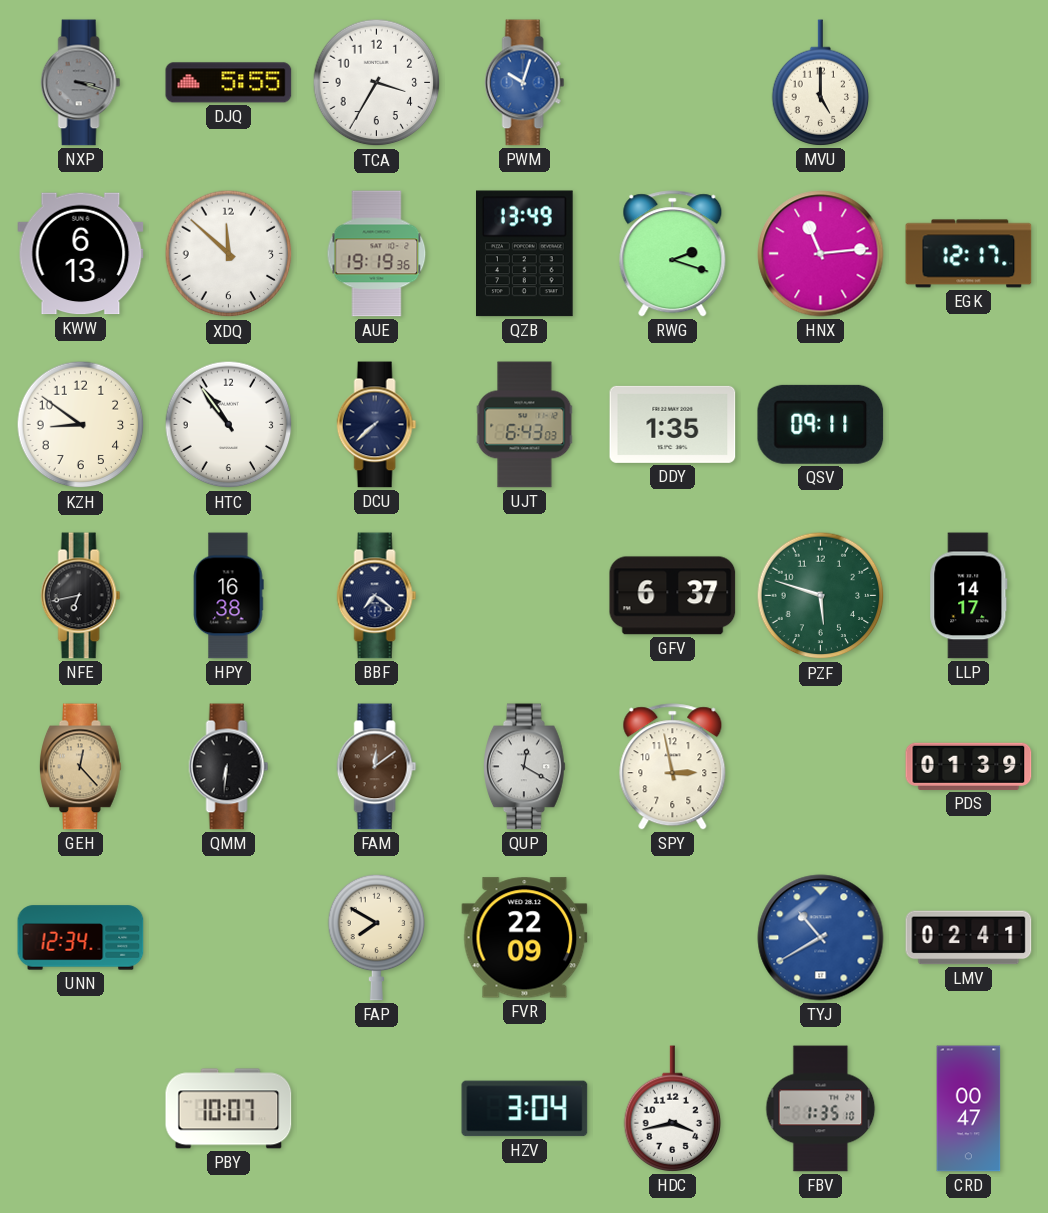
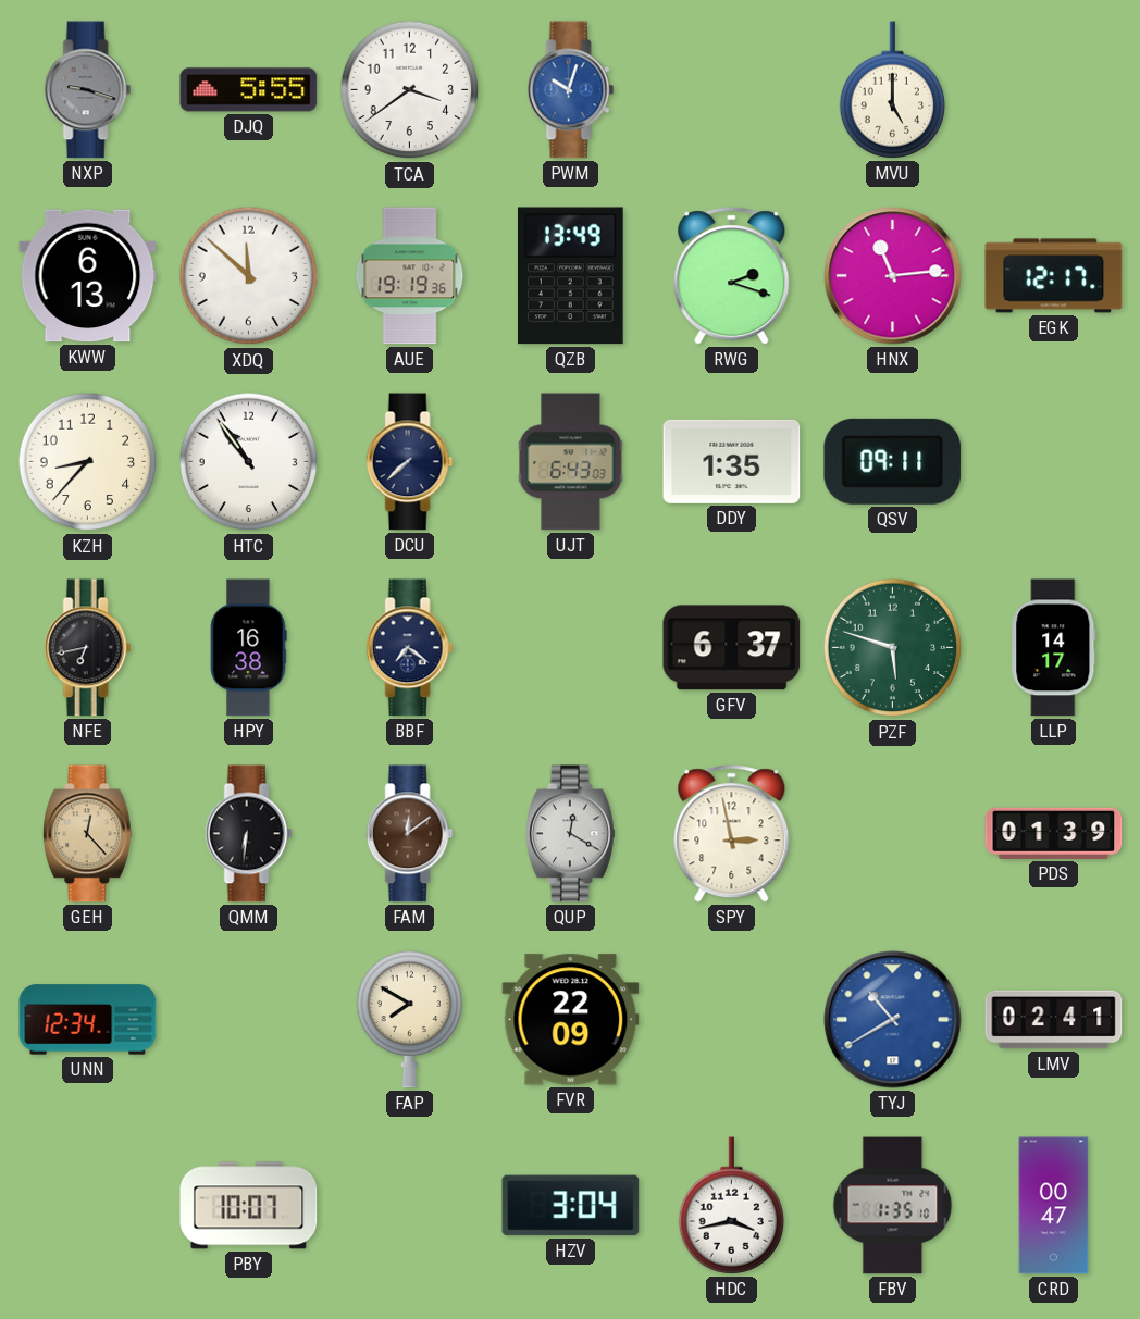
NXP: 3:18 -> 9:18 (88, 90)
TCA: 3:35 -> 3:39 (410, 90)
KZH: 8:51 -> 8:37 (88, 462)
